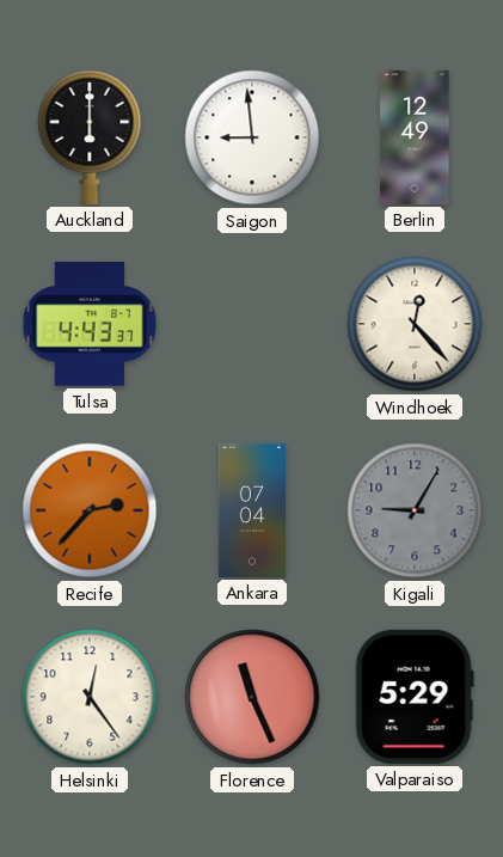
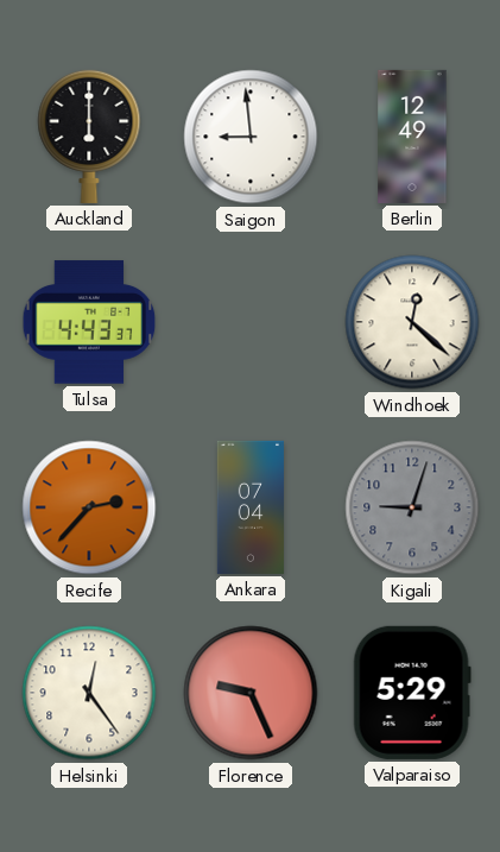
Windhoek: 12:23 -> 12:22 (412, 322)
Kigali: 9:05 -> 9:03 (412, 507)
Florence: 11:26 -> 9:26 (251, 693)
